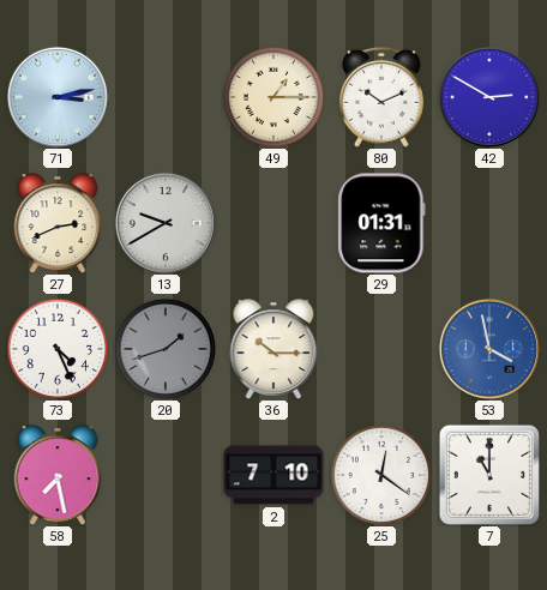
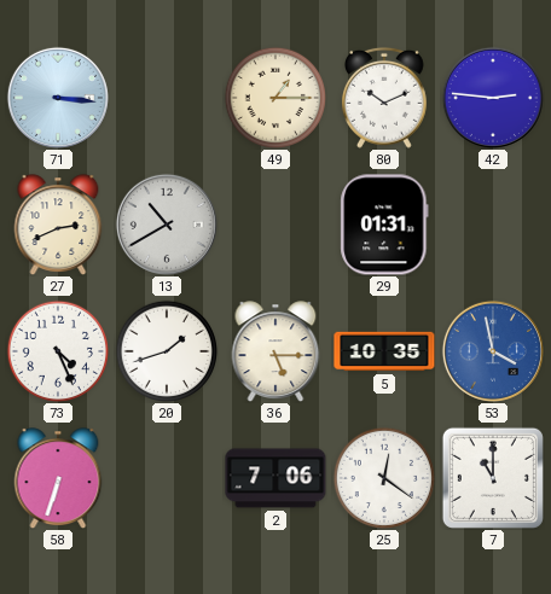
71: 3:13 -> 3:16 (58, 98)
42: 2:50 -> 2:46 (493, 98)
13: 9:40 -> 10:40 (167, 225)
20 dial: grey -> white (166, 350)
36: 10:15 -> 5:15 (275, 351)
5: none -> 10:35 (384, 351)
58: 7:28 -> 6:33 (58, 478)
2: 7:10 -> 7:06 (275, 478)
